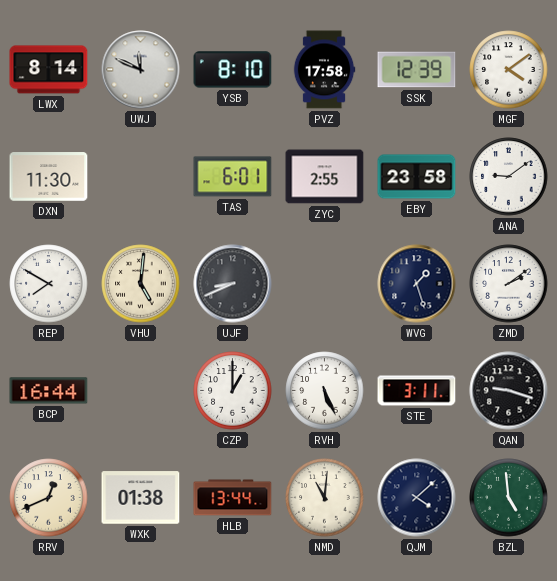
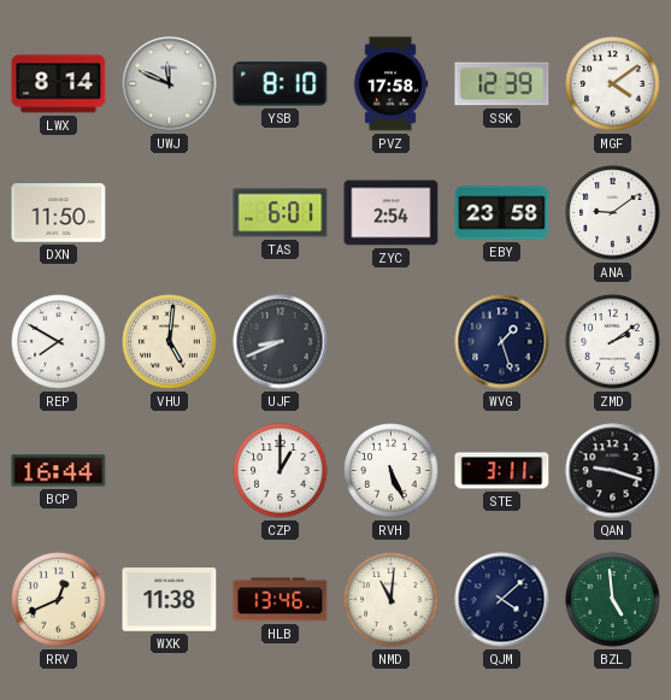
DXN: 11:30 -> 11:50 (59, 213)
ZYC: 2:55 -> 2:54 (392, 213)
WXK: 01:38 -> 11:38 (170, 600)
HLB: 13:44 -> 13:46 (281, 600)
